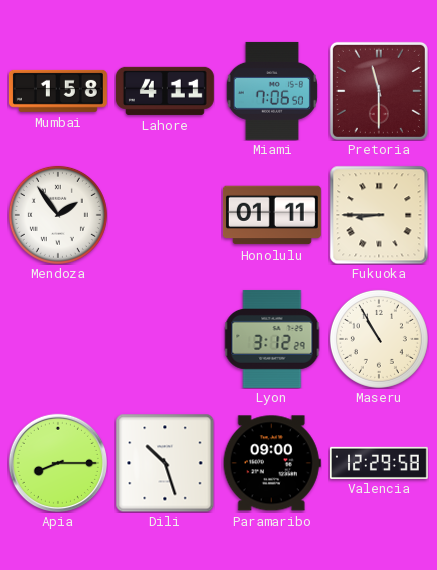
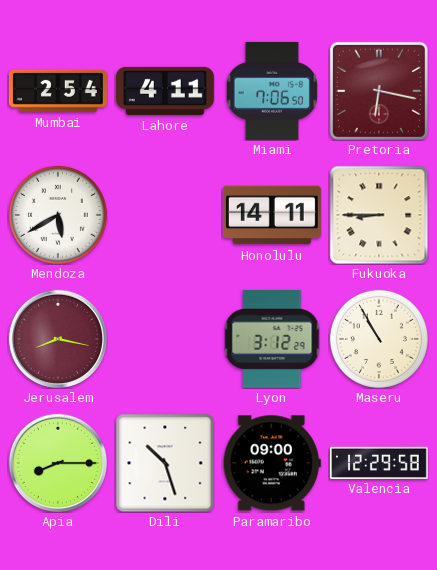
Mumbai: 1:58 -> 2:54 (58, 91)
Pretoria: 11:30 -> 6:17 (379, 91)
Mendoza: 1:54 -> 5:40 (58, 215)
Honolulu: 01:11 -> 14:11 (272, 215)
Jerusalem: none -> 8:17 (58, 339)
